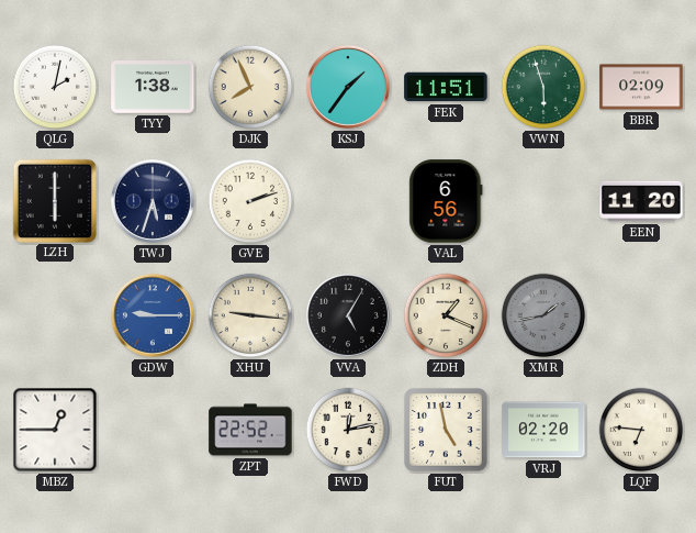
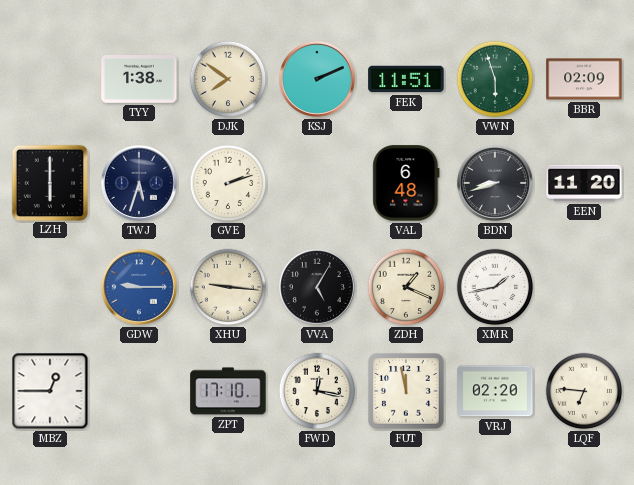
QLG: 2:02 -> none (55, 87)
DJK: 7:56 -> 7:51 (228, 79)
KSJ: 1:36 -> 2:11 (317, 79)
VAL: 6:56 -> 6:48 (406, 183)
BDN: none -> 8:42 (495, 183)
XMR dial: grey -> white (495, 287)
ZPT: 22:52 -> 17:10 (228, 391)
FWD: 12:13 -> 12:17 (317, 391)
FUT: 4:58 -> 11:58 (406, 391)
